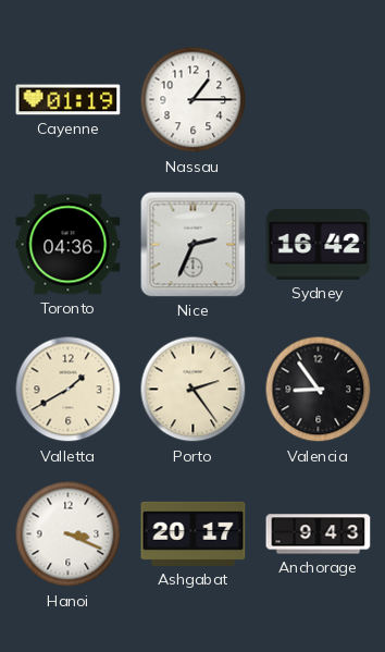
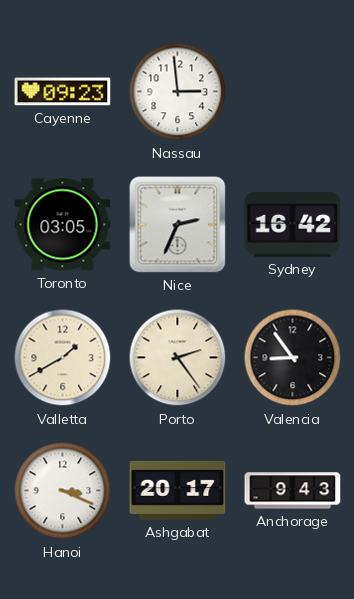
Cayenne: 01:19 -> 09:23 (63, 92)
Nassau: 1:15 -> 2:59 (178, 92)
Toronto: 04:36 -> 03:05 (63, 225)
